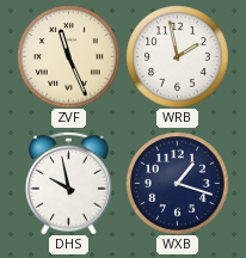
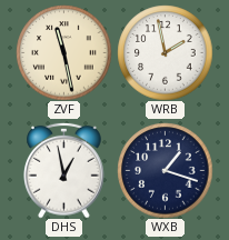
ZVF: 11:26 -> 11:28 (63, 52)
DHS: 9:58 -> 12:58 (64, 170)
